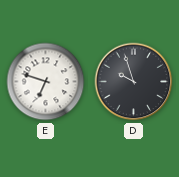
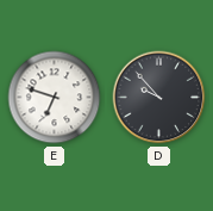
D: 9:57 -> 9:53 (159, 98)
